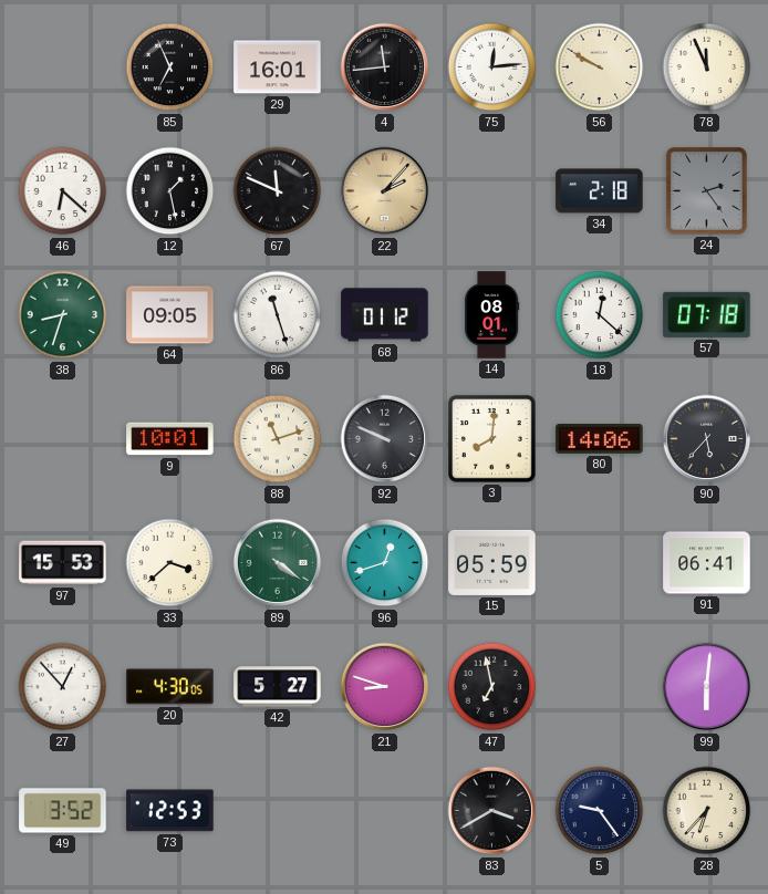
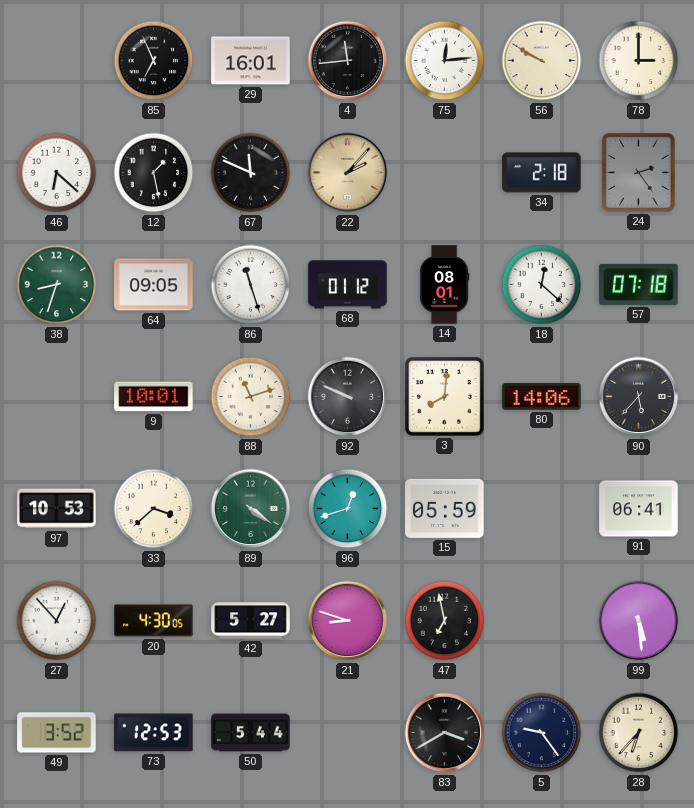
78: 11:56 -> 3:00 (639, 61)
97: 15:53 -> 10:53 (57, 509)
99: 6:01 -> 5:29 (639, 621)
50: none -> 5:44 (251, 733)
